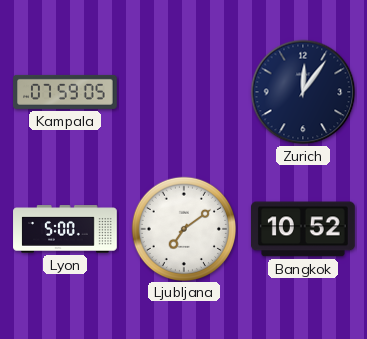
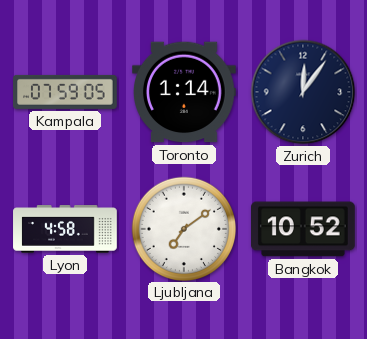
Toronto: none -> 1:14 (185, 92)
Lyon: 5:00 -> 4:58 (65, 229)
